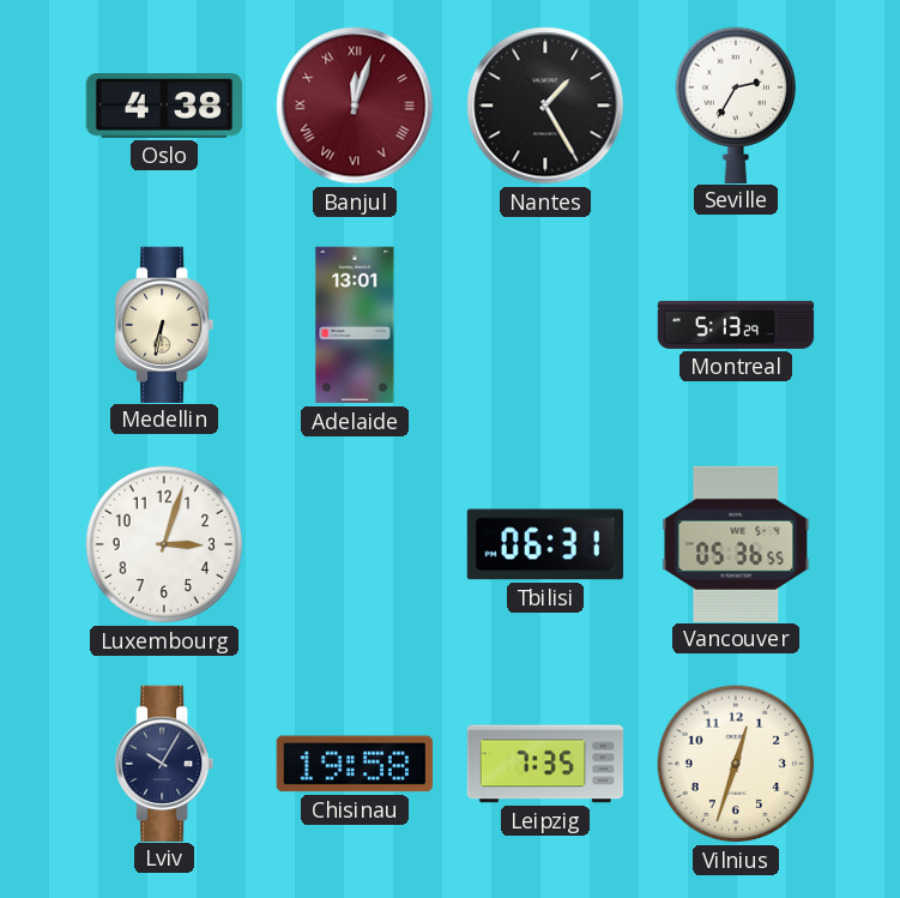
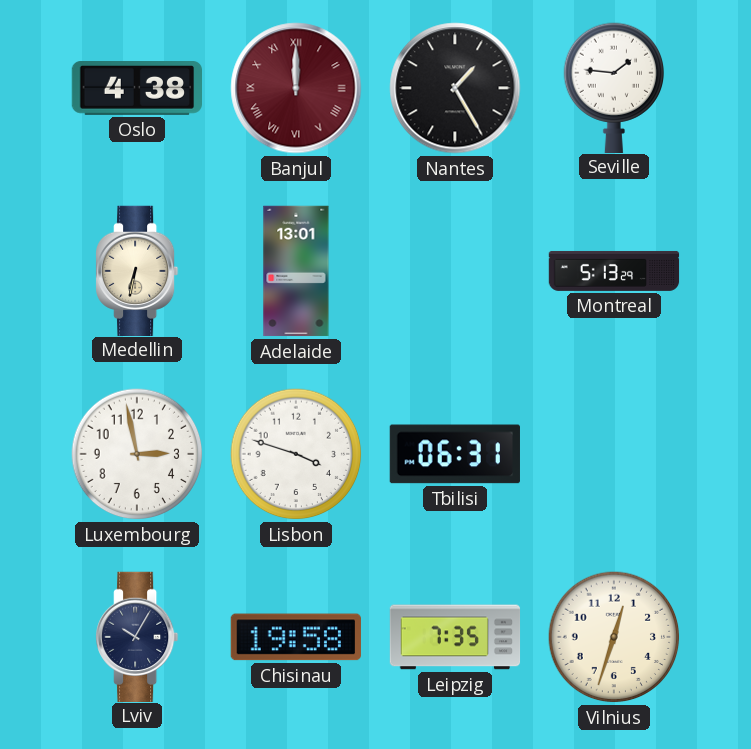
Banjul: 12:03 -> 12:00 (296, 88)
Seville: 2:35 -> 1:46 (613, 87)
Luxembourg: 3:03 -> 2:58 (137, 454)
Lisbon: none -> 3:48 (296, 454)
Vancouver: 05:36 -> none (736, 543)
